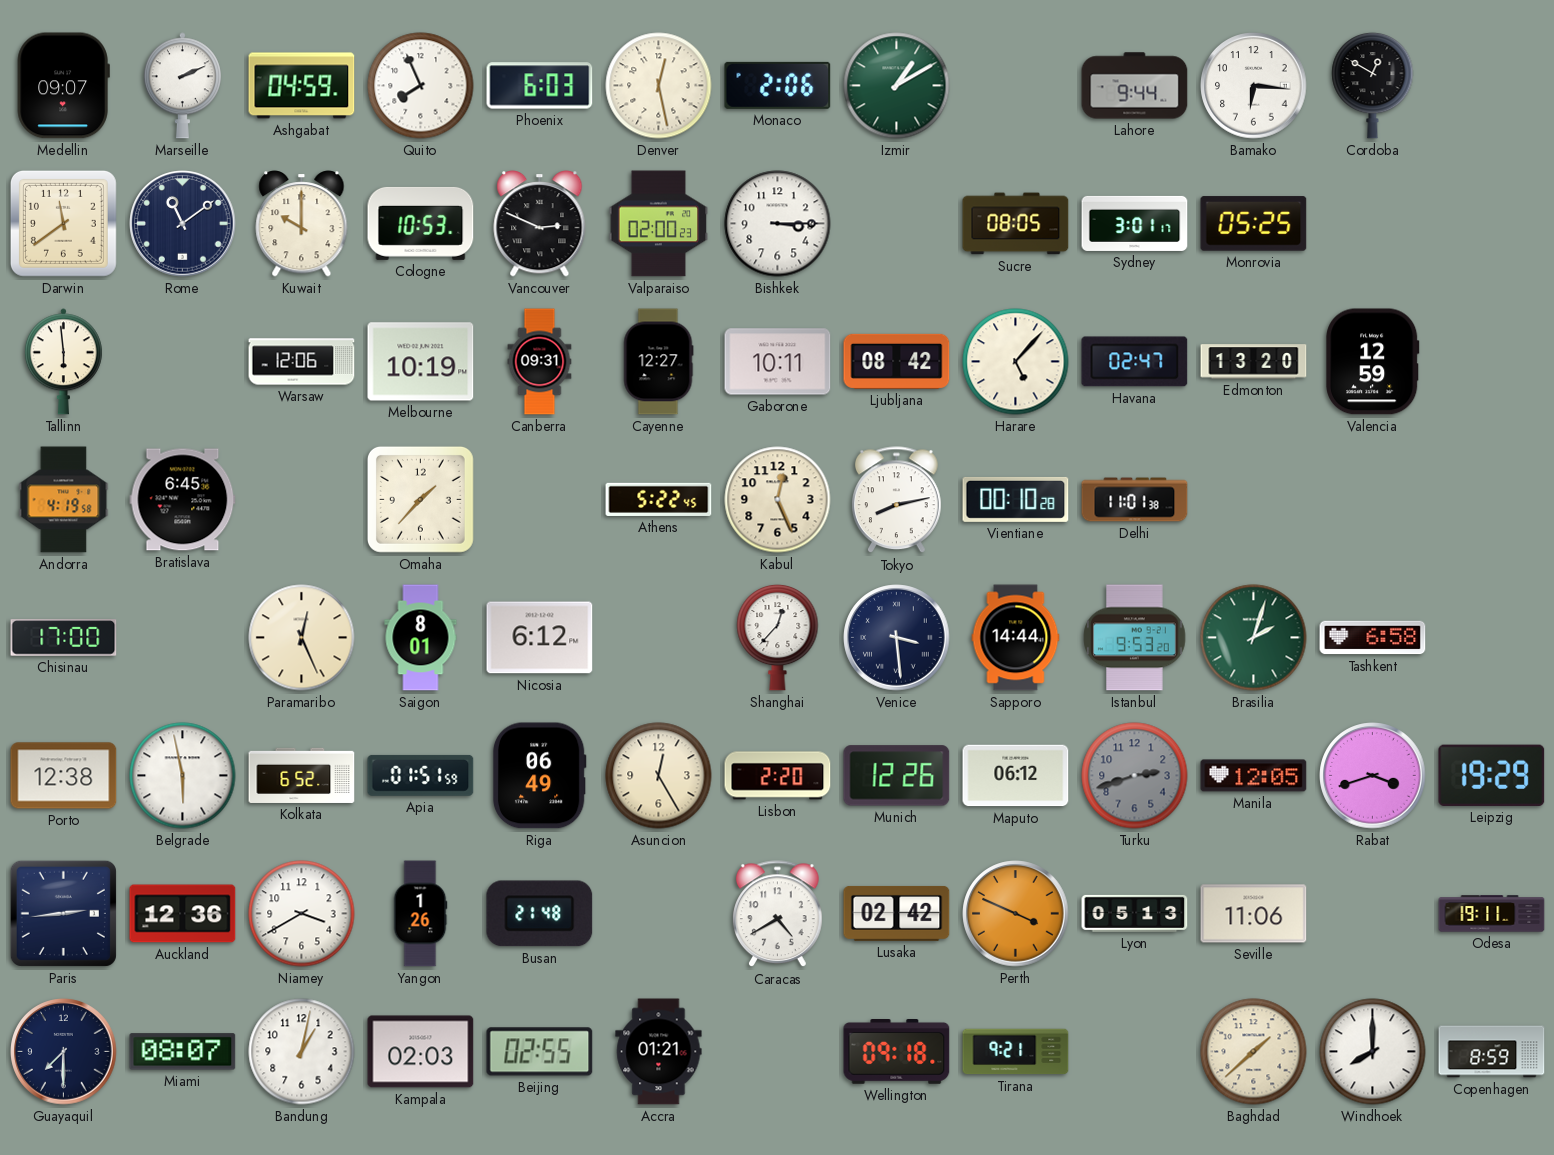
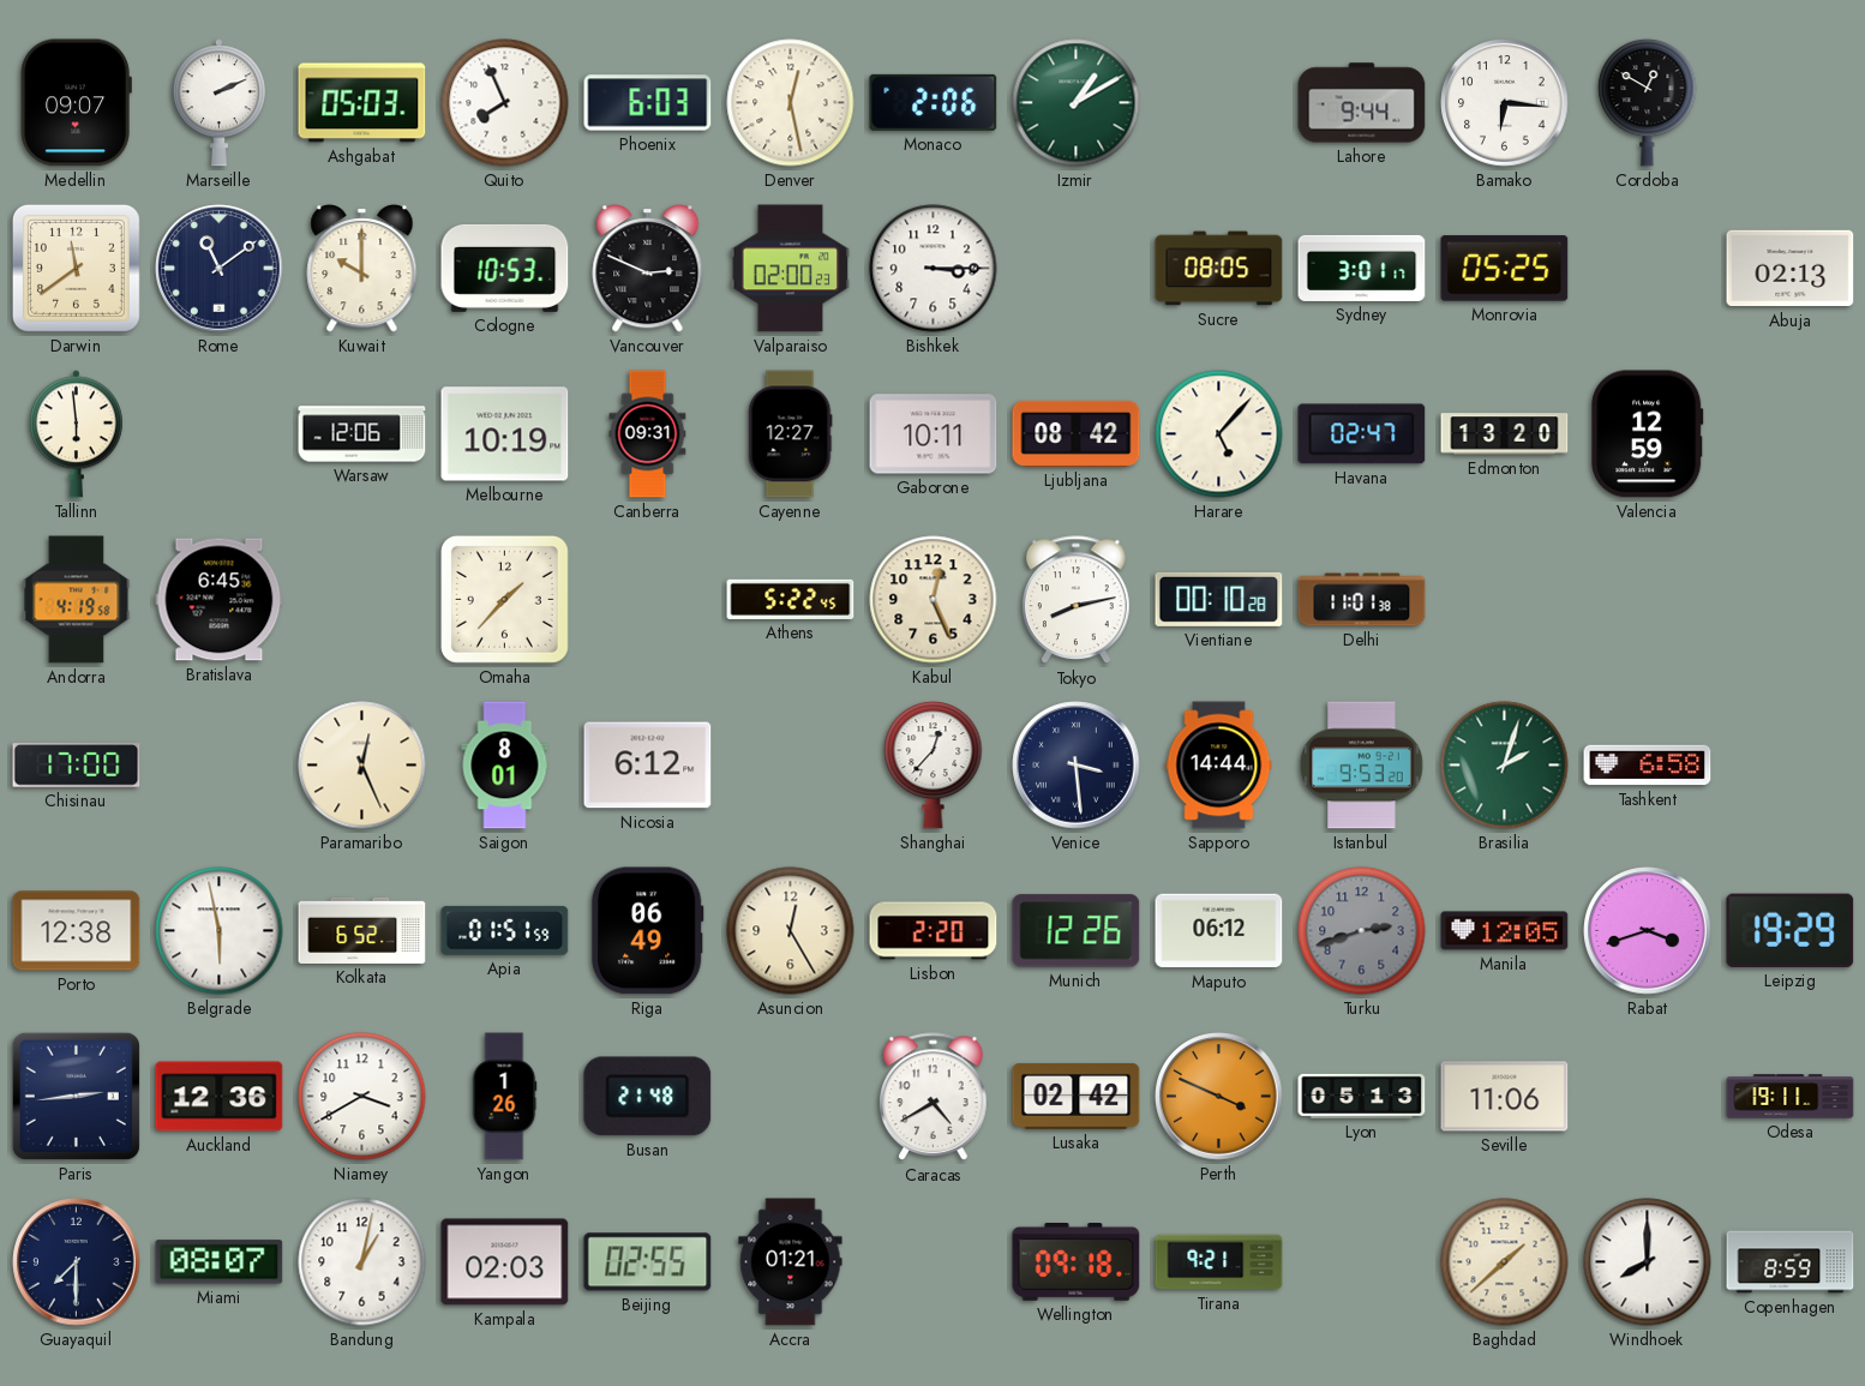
Ashgabat: 04:59 -> 05:03 (362, 103)
Abuja: none -> 02:13 (1791, 269)
